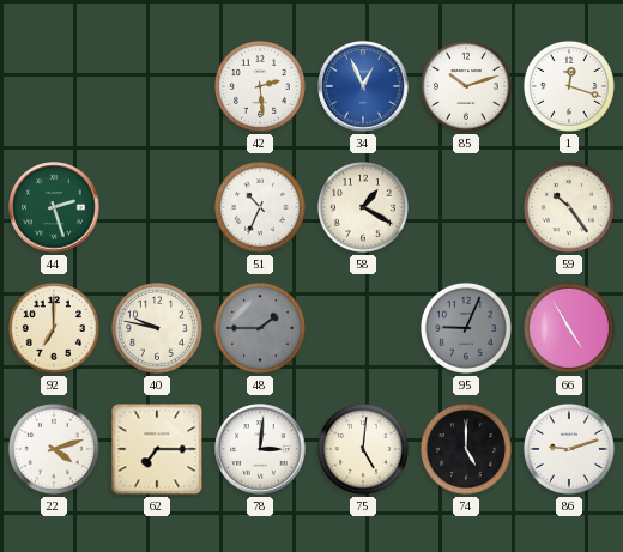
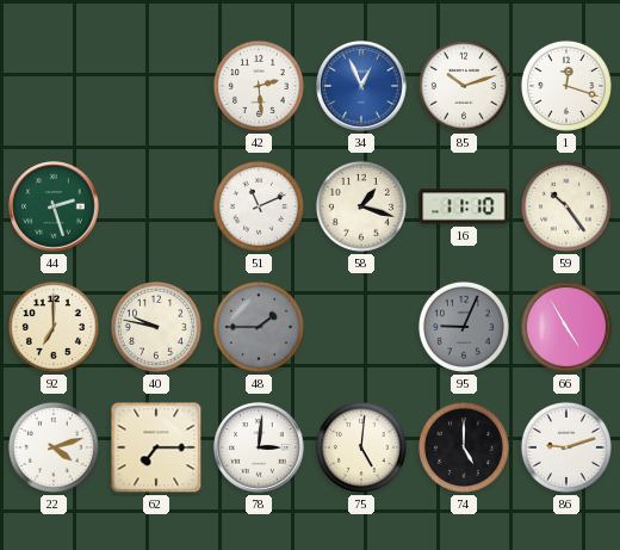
51: 10:34 -> 11:11 (259, 206)
58: 1:20 -> 1:18 (361, 206)
16: none -> 11:10 (464, 206)
